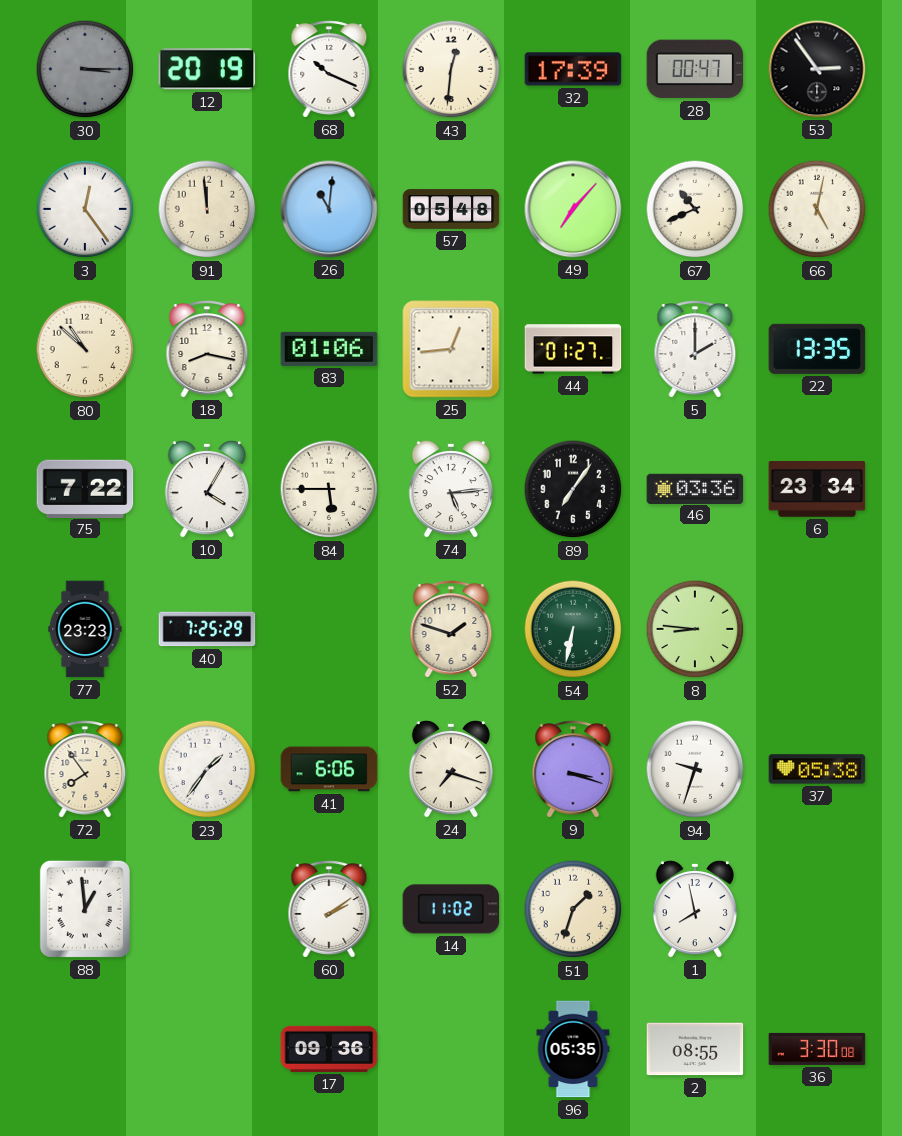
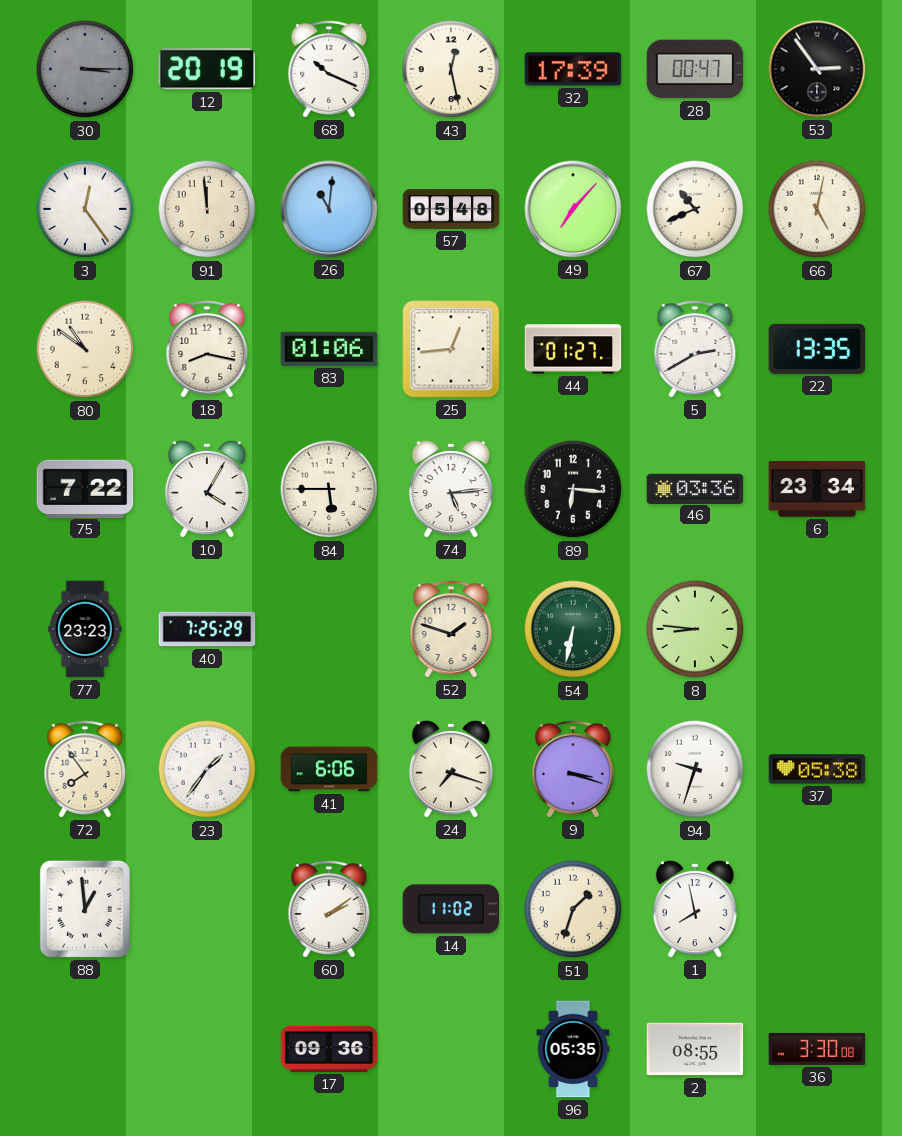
43: 12:31 -> 12:28 (451, 69)
80: 10:52 -> 10:51 (85, 349)
5: 2:00 -> 2:40 (695, 349)
89: 7:06 -> 6:16 (573, 489)
